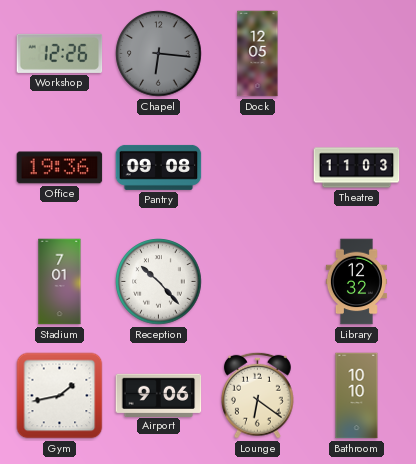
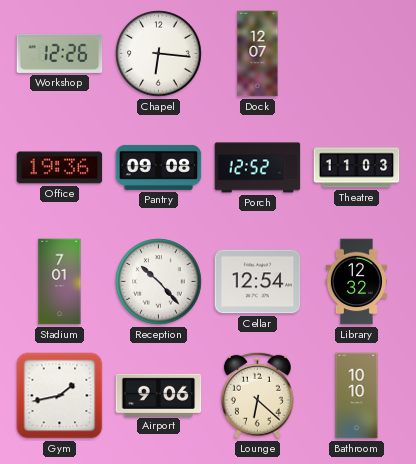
Chapel dial: grey -> white (159, 54)
Dock: 12:05 -> 12:07 (258, 54)
Porch: none -> 12:52 (258, 168)
Cellar: none -> 12:54 (258, 282)
Lounge: 6:21 -> 6:22 (257, 395)
